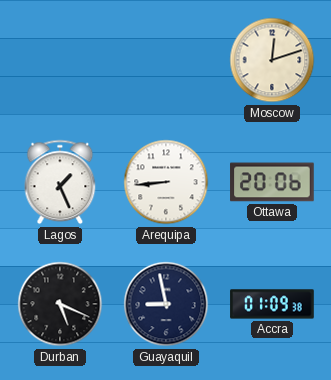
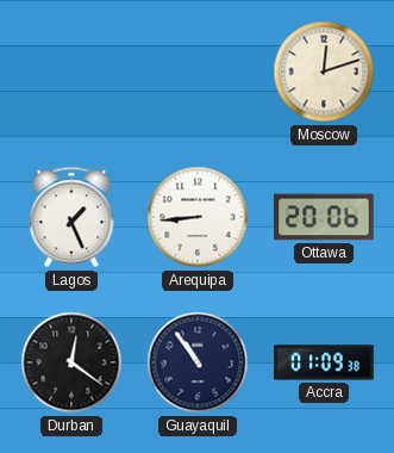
Durban: 5:19 -> 12:21 (71, 362)
Guayaquil: 8:58 -> 10:54 (198, 362)
